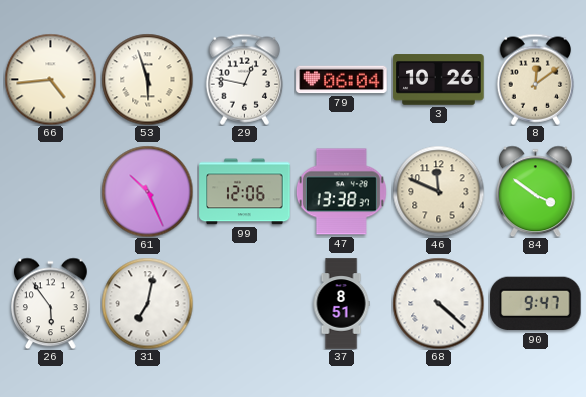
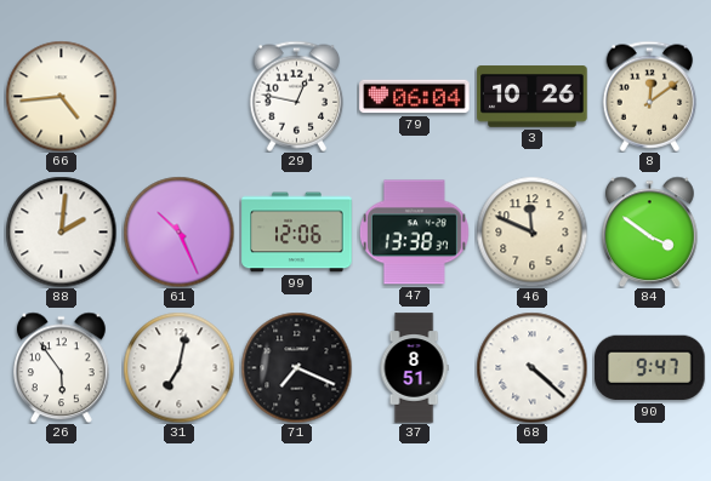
53: 5:57 -> none (147, 79)
88: none -> 2:01 (61, 231)
71: none -> 7:19 (296, 367)
